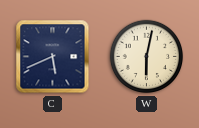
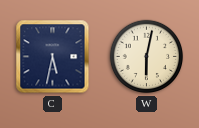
C: 5:41 -> 5:32 (53, 57)
